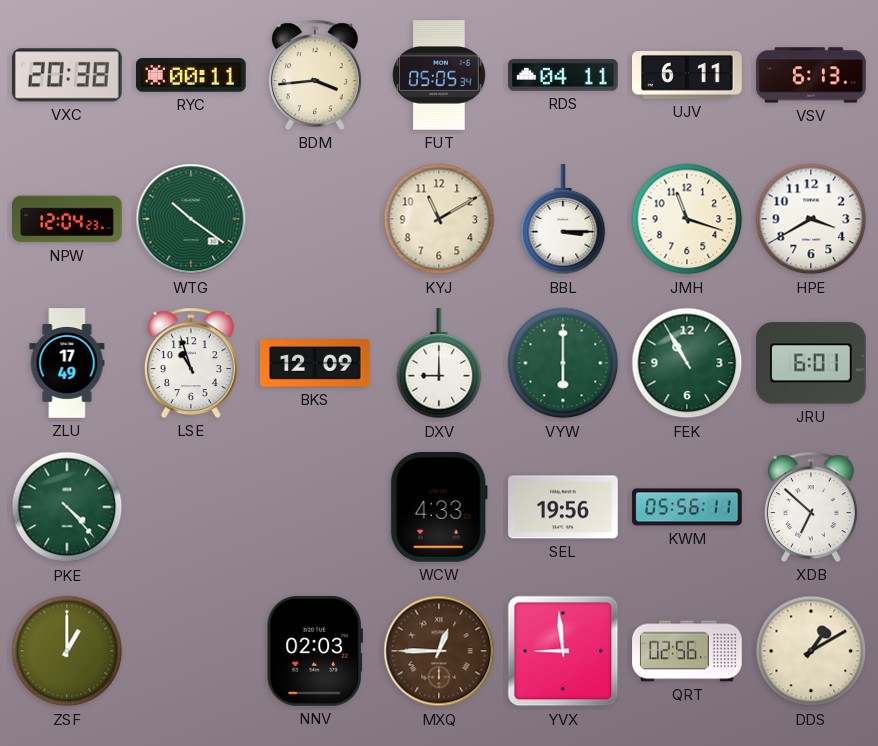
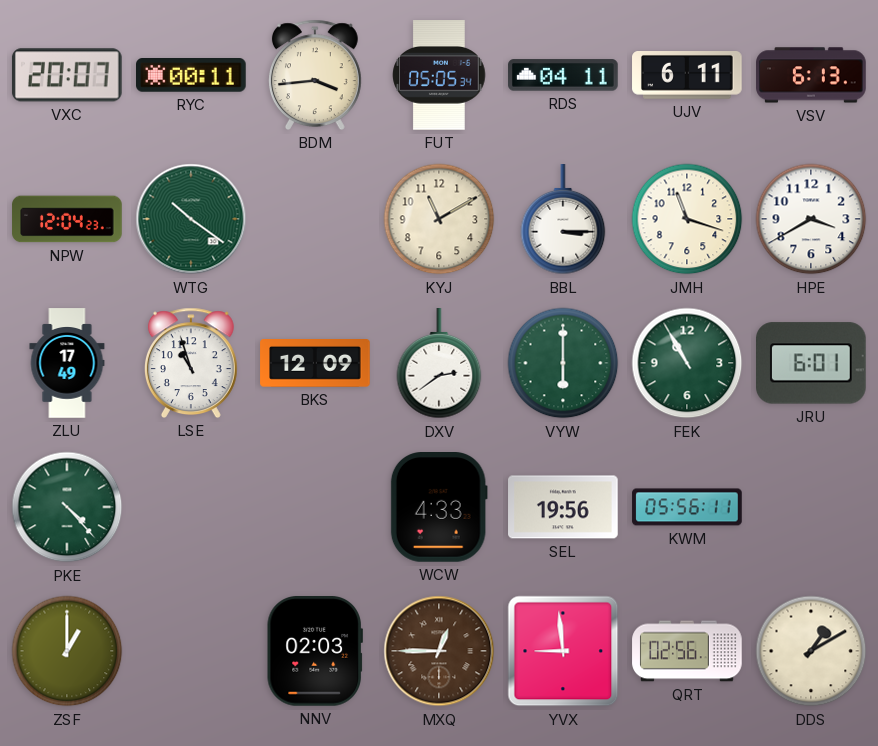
VXC: 20:38 -> 20:07 (67, 75)
DXV: 9:00 -> 2:39 (439, 364)
XDB: 6:52 -> none (811, 507)
